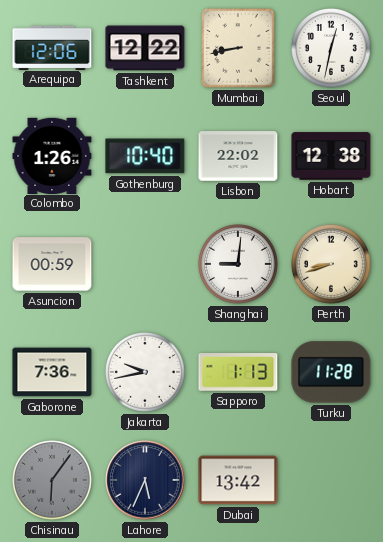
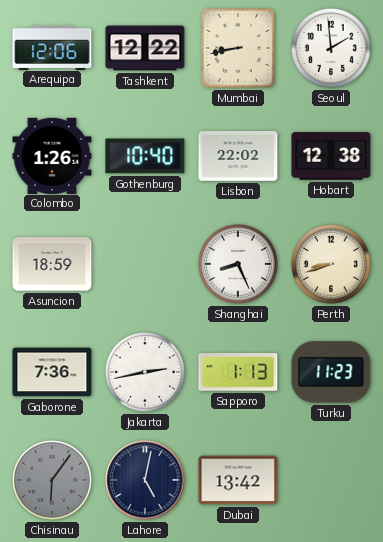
Seoul: 12:32 -> 1:59 (332, 49)
Asuncion: 00:59 -> 18:59 (52, 264)
Shanghai: 9:01 -> 8:26 (239, 265)
Jakarta: 9:43 -> 2:43 (146, 373)
Turku: 11:28 -> 11:23 (331, 372)
Lahore: 5:34 -> 5:02 (145, 480)
